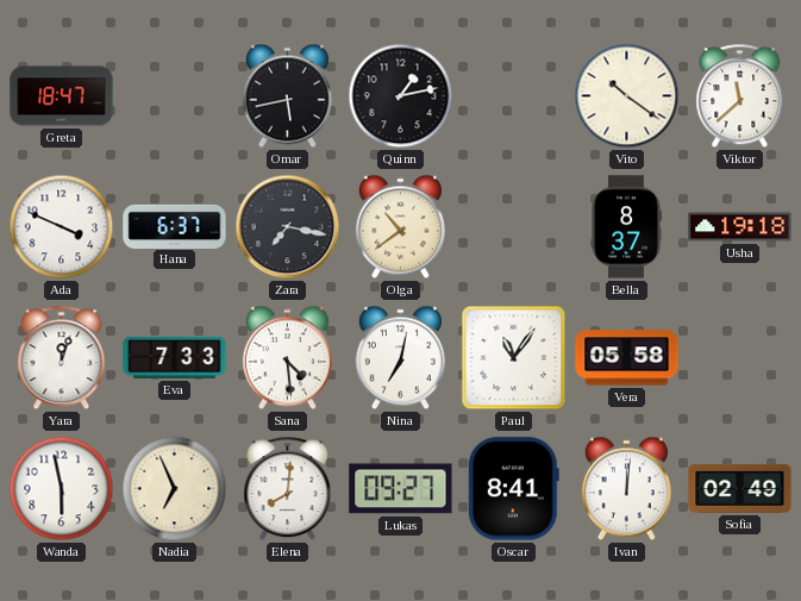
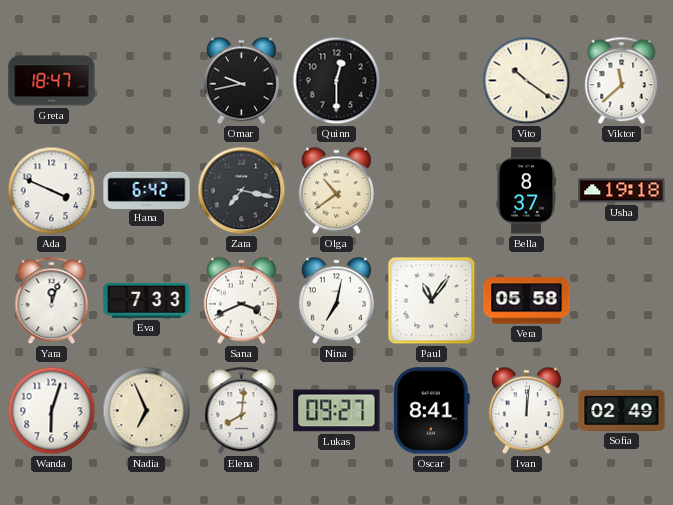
Omar: 5:43 -> 9:43 (241, 81)
Quinn: 1:13 -> 12:30 (337, 81)
Hana: 6:37 -> 6:42 (147, 190)
Sana: 4:29 -> 3:41 (241, 301)
Wanda: 5:58 -> 6:03 (52, 411)
